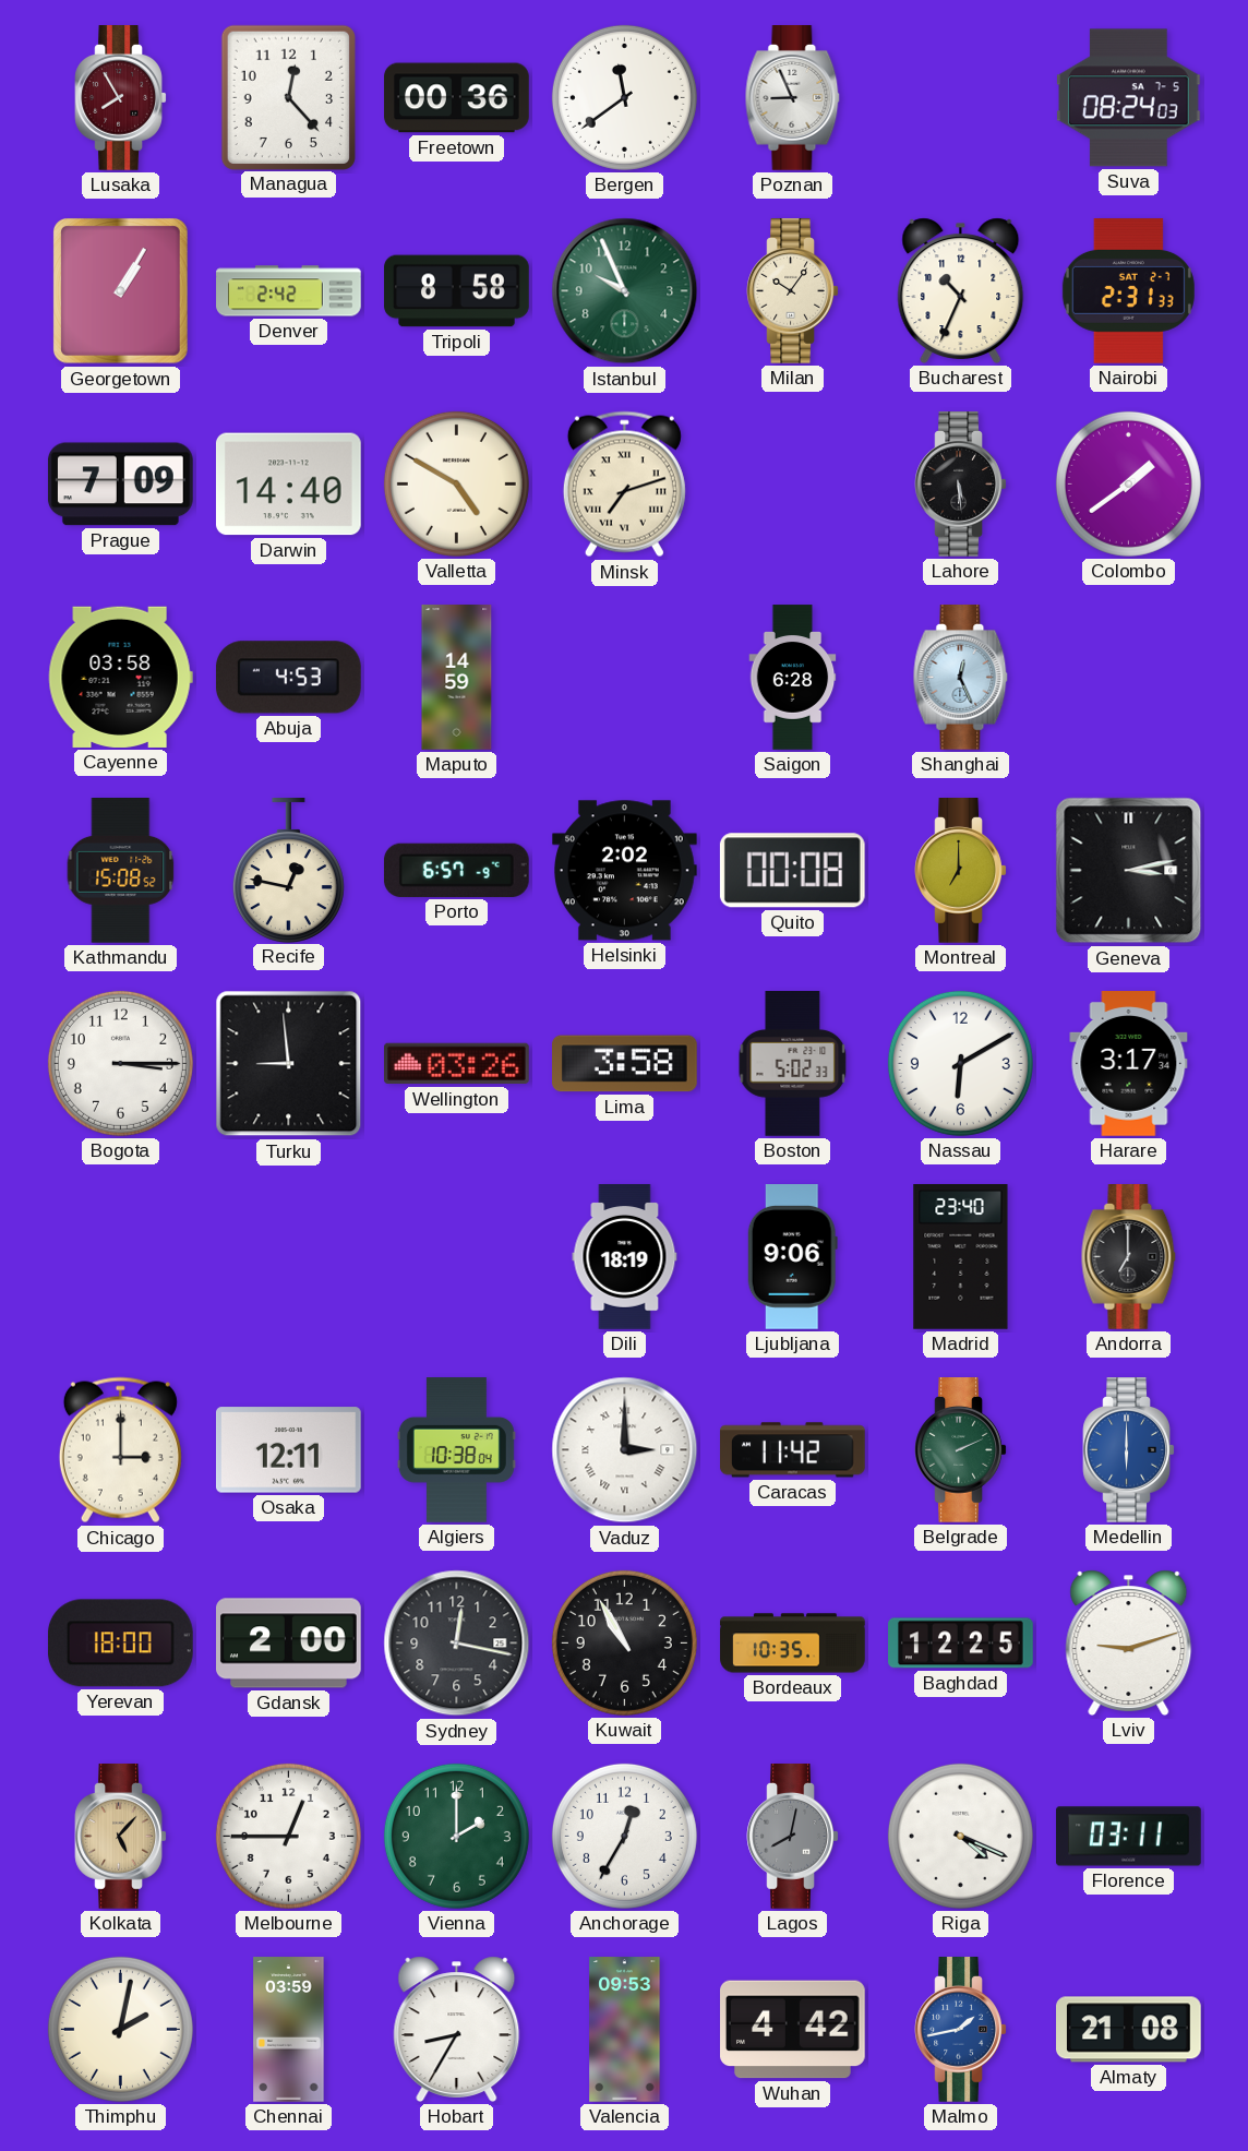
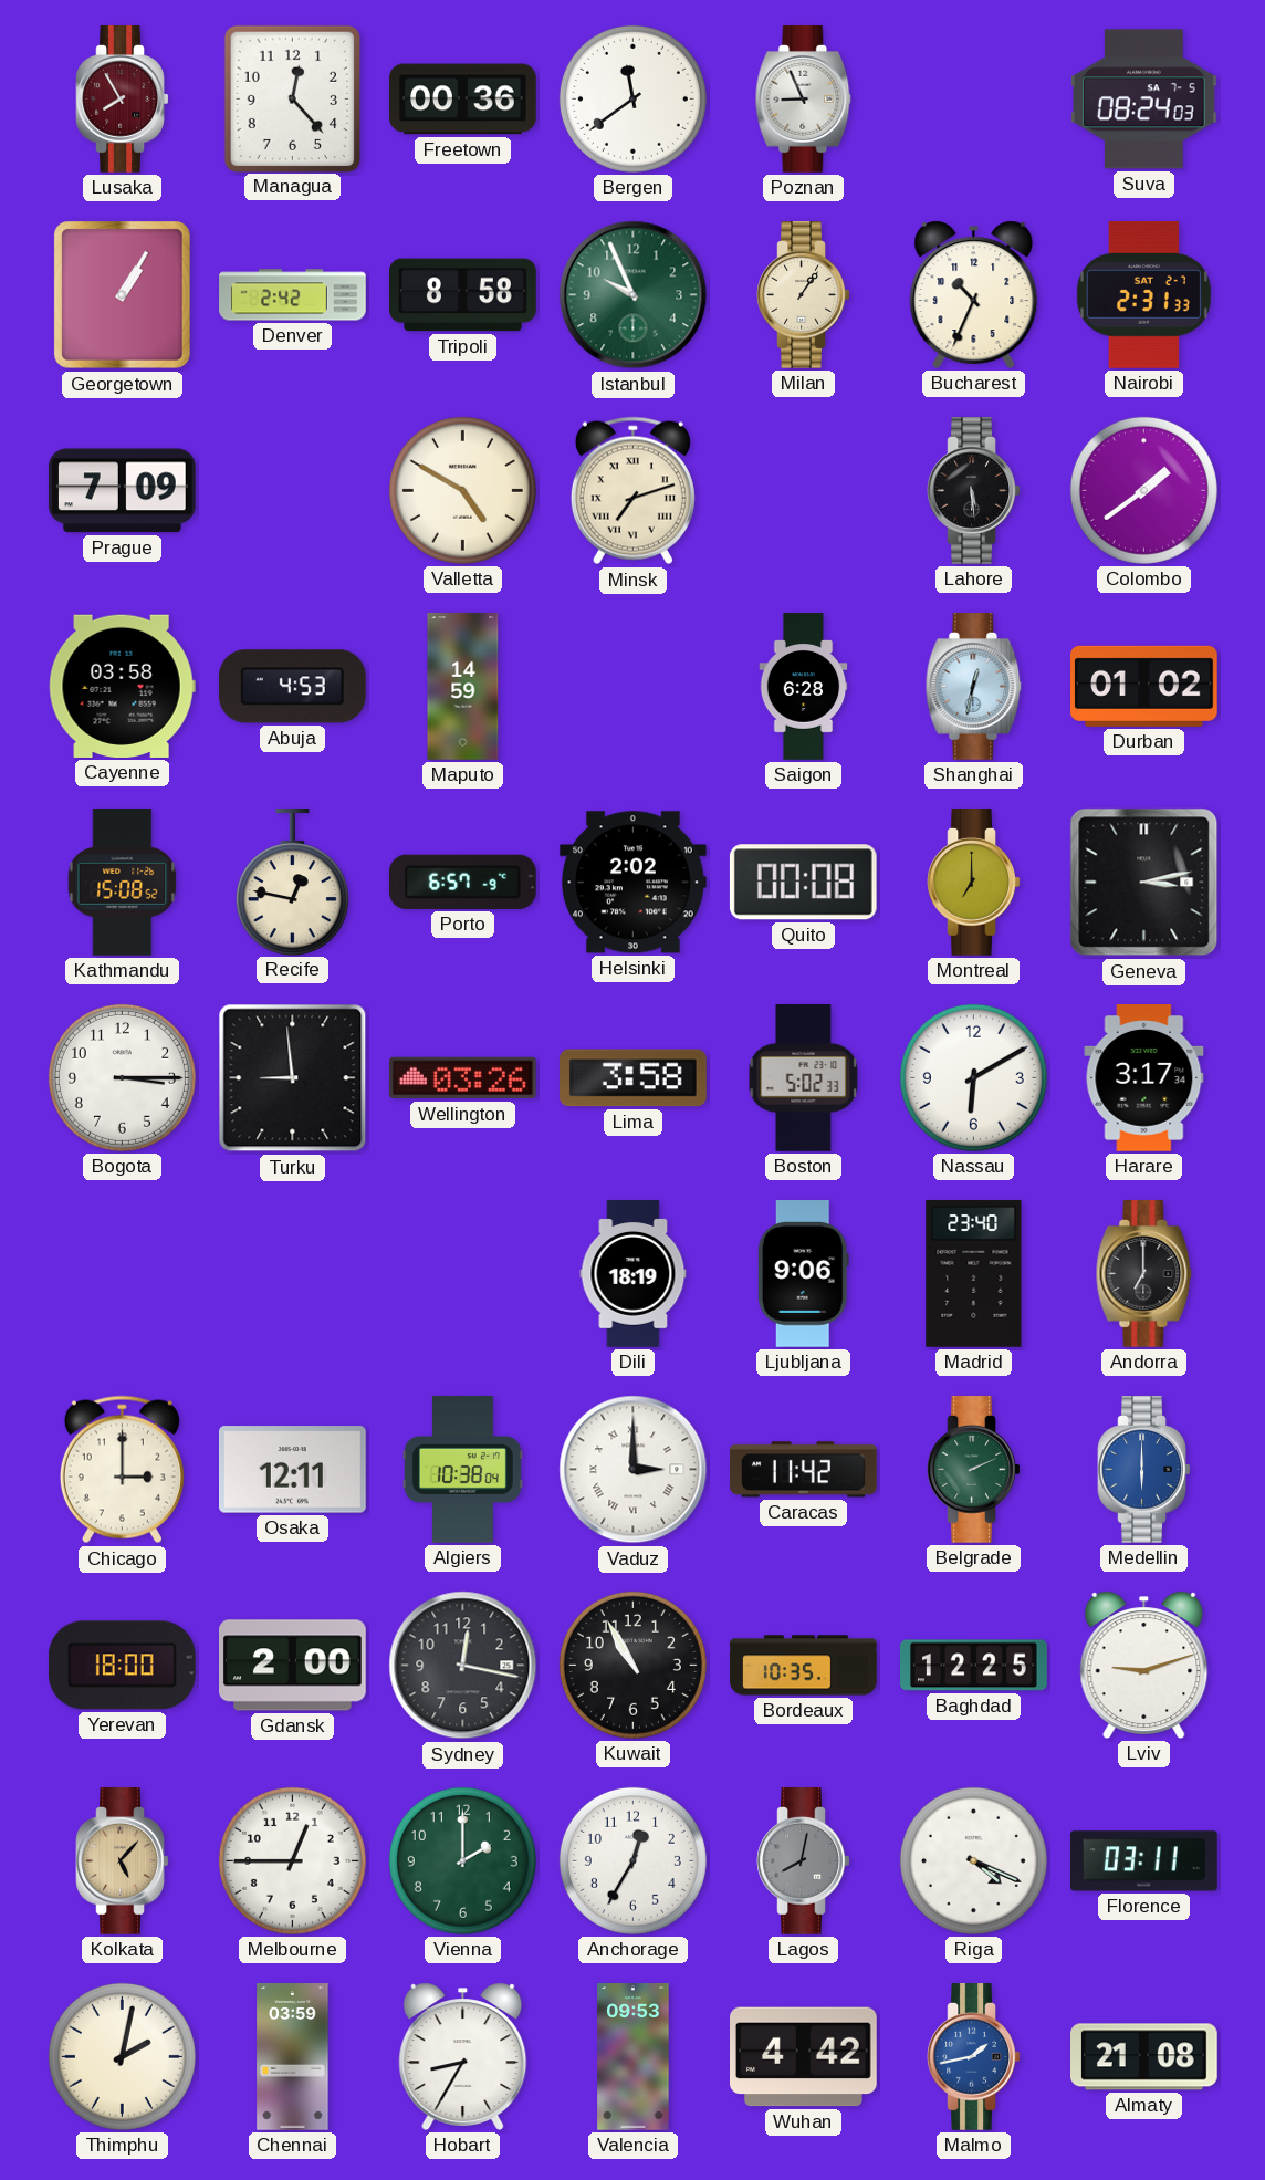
Milan: 10:06 -> 1:06 (804, 295)
Darwin: 14:40 -> none (288, 485)
Shanghai: 12:26 -> 12:32 (974, 687)
Durban: none -> 01:02 (1144, 686)
